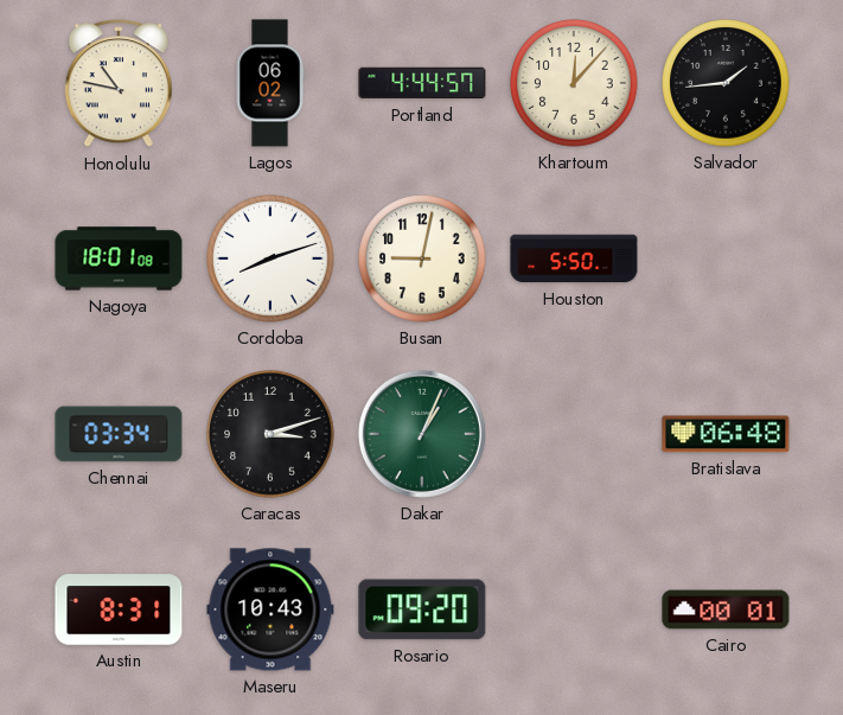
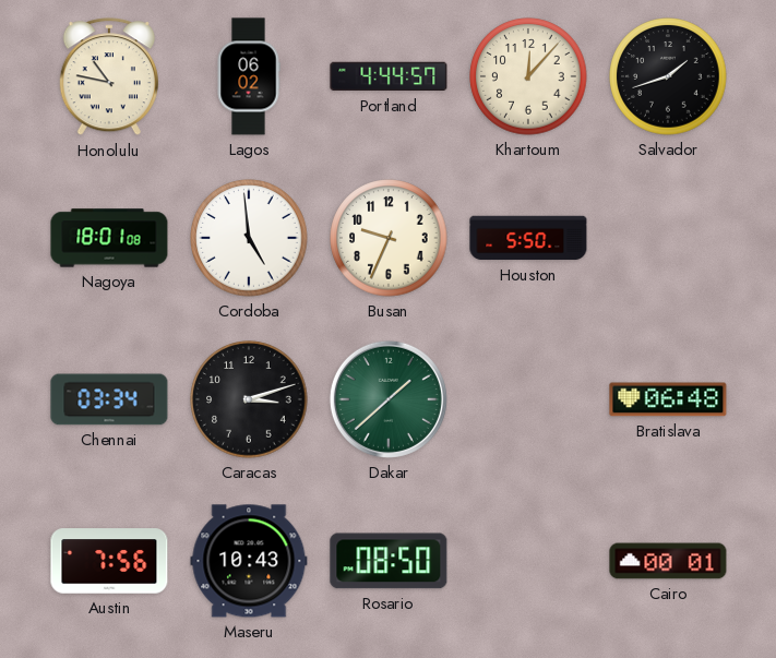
Salvador: 1:44 -> 1:42 (668, 76)
Cordoba: 8:12 -> 4:59 (249, 238)
Busan: 9:02 -> 9:34 (389, 238)
Dakar: 1:04 -> 1:38 (389, 399)
Austin: 8:31 -> 7:56 (109, 561)
Rosario: 09:20 -> 08:50 (389, 561)
